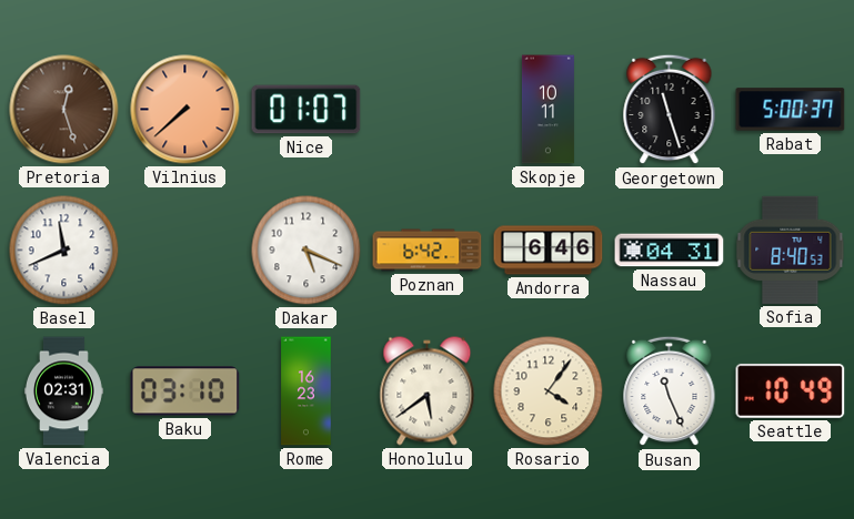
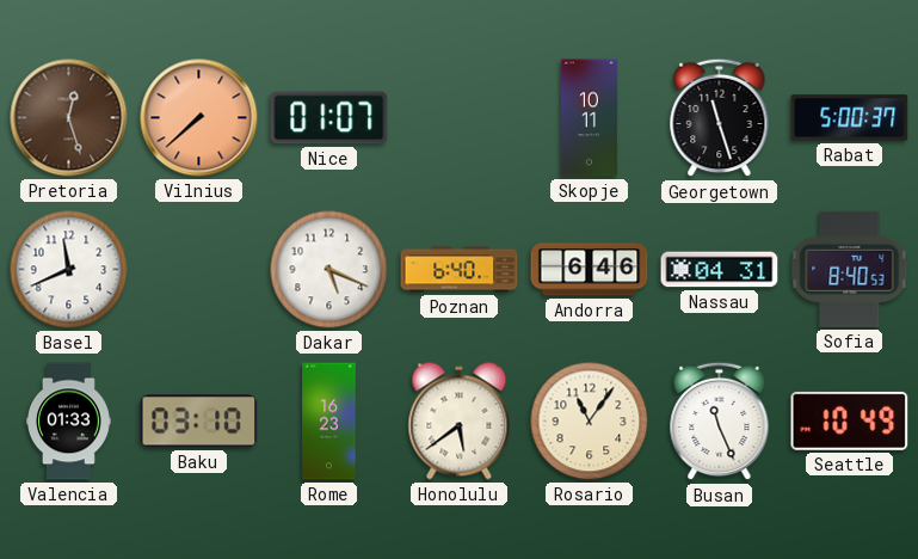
Poznan: 6:42 -> 6:40 (460, 270)
Valencia: 02:31 -> 01:33 (68, 422)
Rosario: 4:06 -> 11:06 (590, 422)
